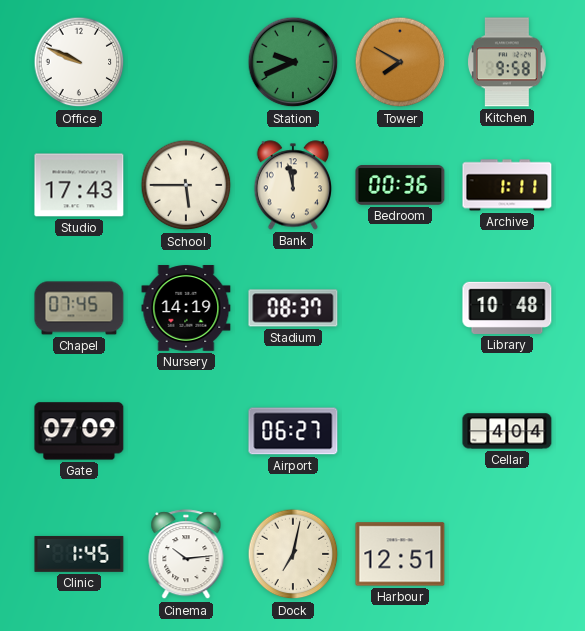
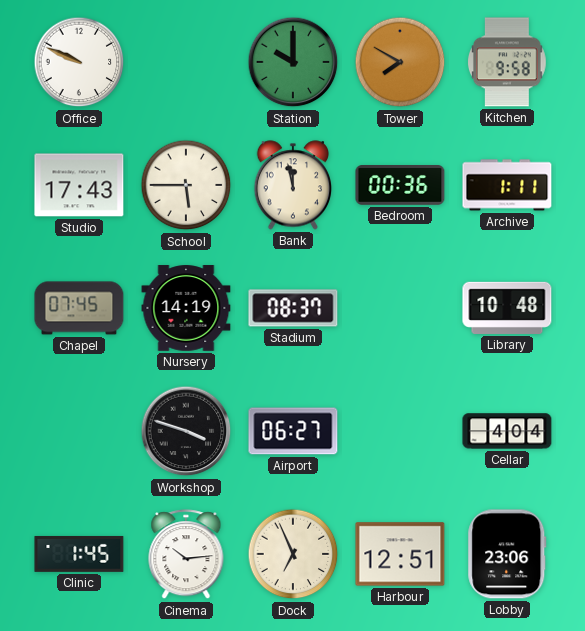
Station: 9:41 -> 10:00 (293, 62)
Gate: 07:09 -> none (79, 431)
Workshop: none -> 3:48 (186, 431)
Dock: 7:02 -> 6:56 (293, 554)
Lobby: none -> 23:06 (507, 554)
